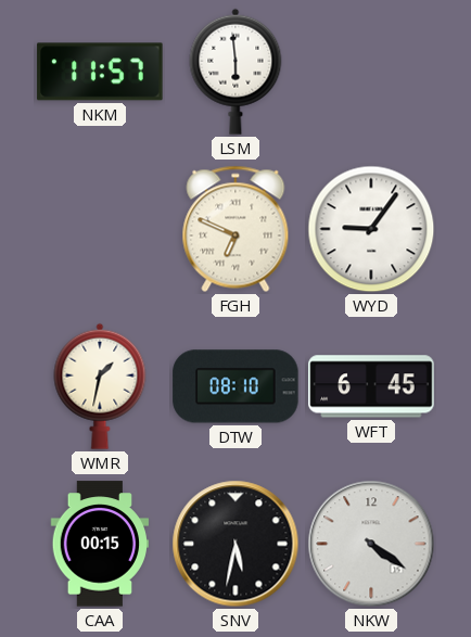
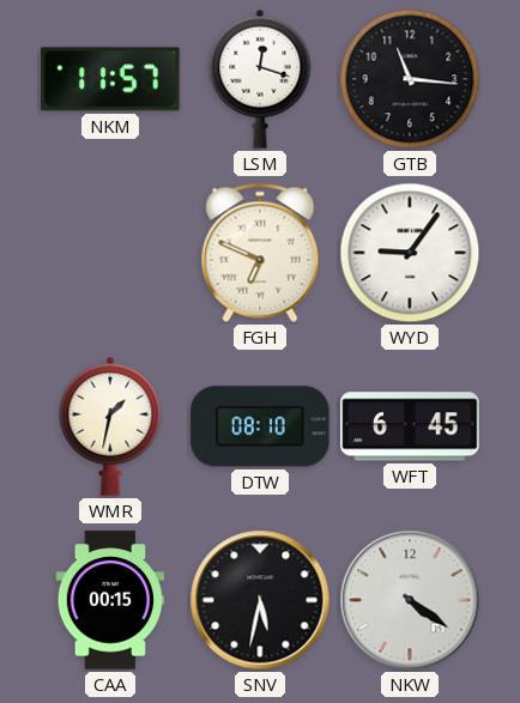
LSM: 5:59 -> 12:18 (260, 79)
GTB: none -> 11:16 (410, 79)
